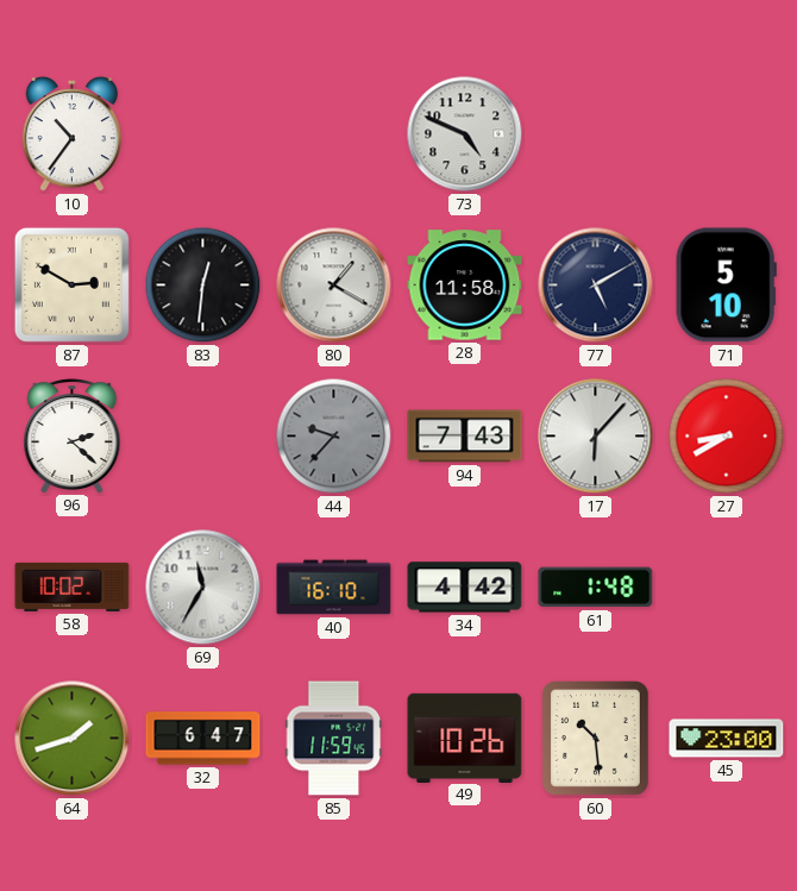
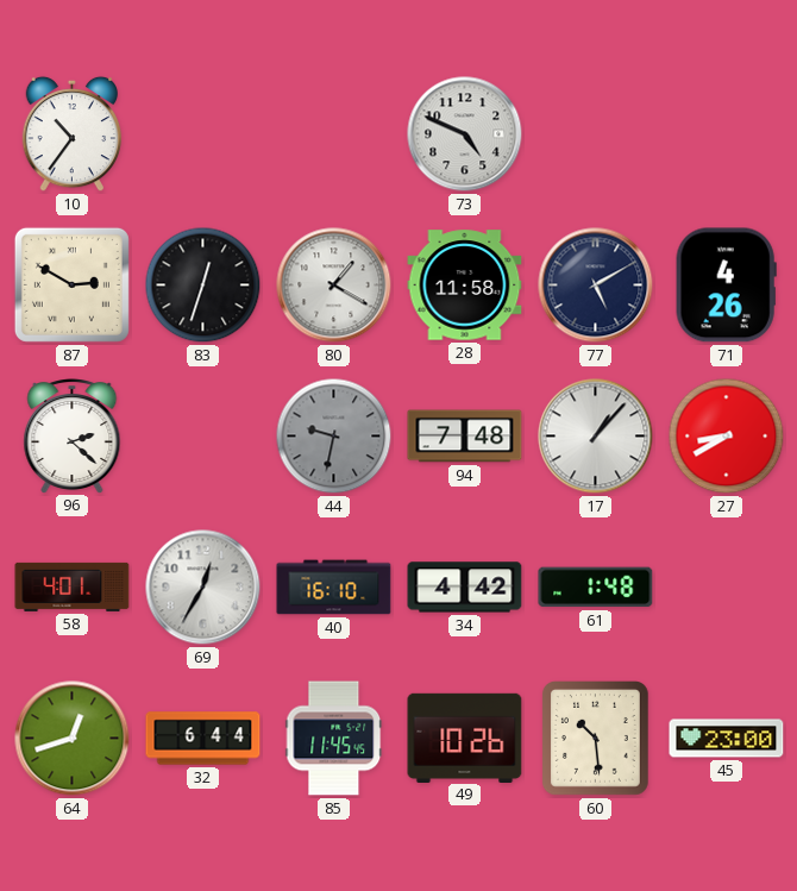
83: 12:31 -> 12:33 (203, 286)
71: 5:10 -> 4:26 (726, 286)
44: 9:37 -> 9:32 (334, 437)
94: 7:43 -> 7:48 (465, 437)
17: 6:07 -> 1:07 (596, 437)
58: 10:02 -> 4:01 (73, 586)
69: 11:35 -> 12:35 (203, 588)
64: 1:42 -> 12:42 (73, 739)
32: 6:47 -> 6:44 (203, 739)
85: 11:59 -> 11:45 (334, 739)
